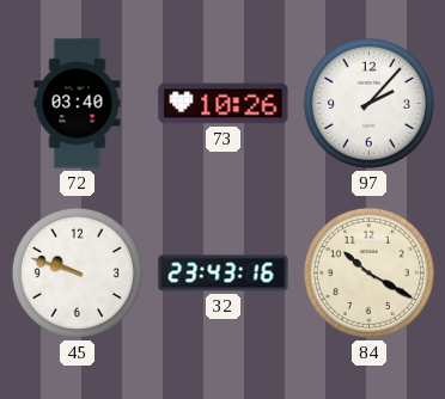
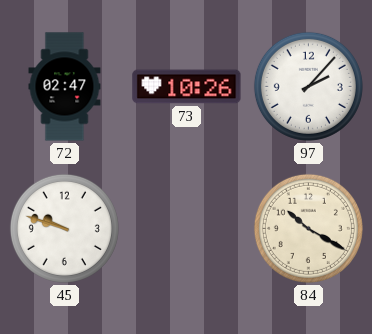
72: 03:40 -> 02:47 (65, 87)
32: 23:43 -> none (224, 274)
